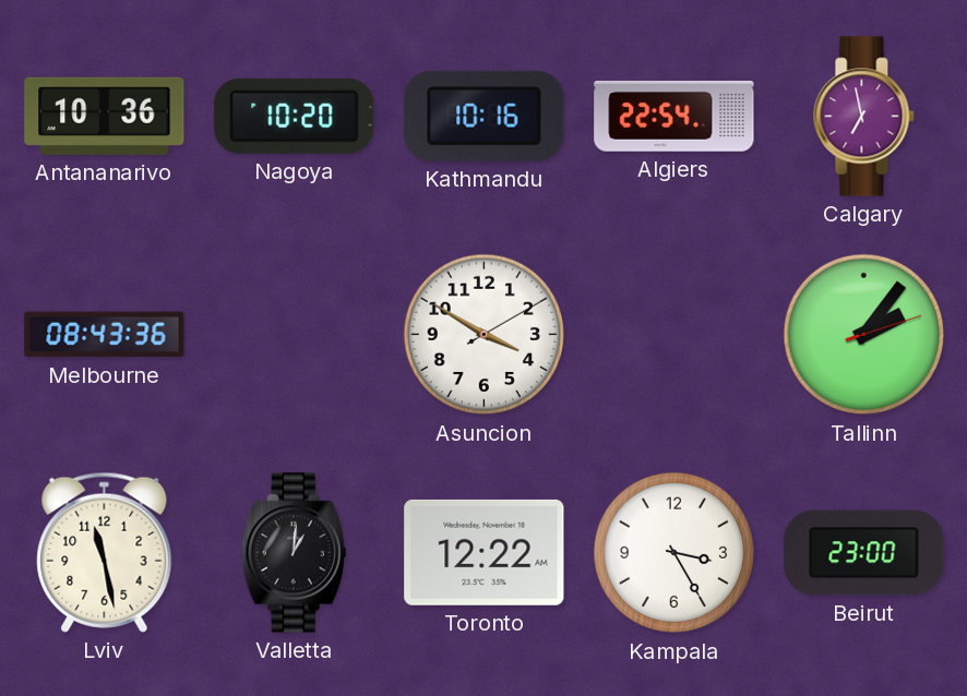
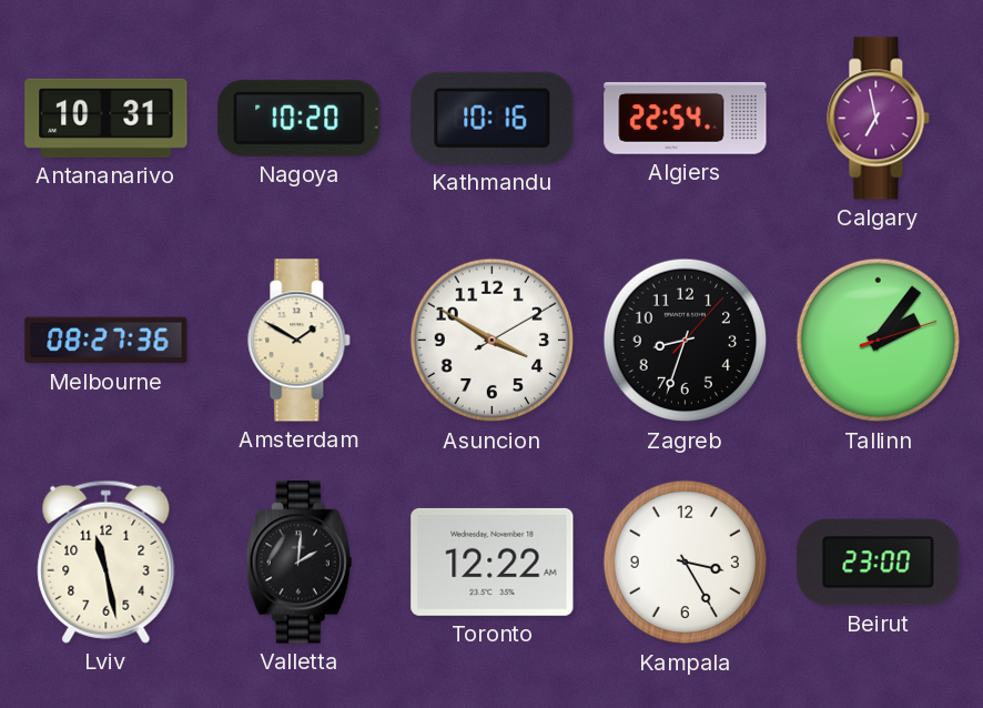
Antananarivo: 10:36 -> 10:31 (107, 118)
Melbourne: 08:43 -> 08:27 (107, 341)
Amsterdam: none -> 1:50 (300, 341)
Zagreb: none -> 8:33 (686, 341)
Valletta: 1:01 -> 2:01 (298, 563)
